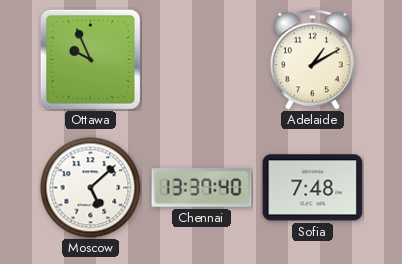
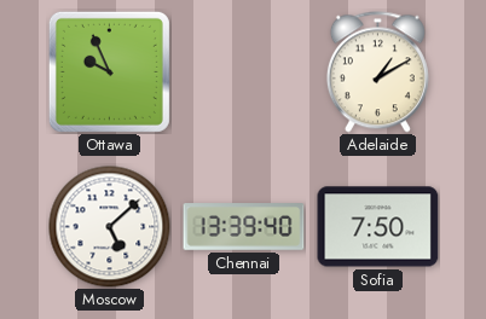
Chennai: 13:37 -> 13:39 (244, 227)
Sofia: 7:48 -> 7:50 (378, 227)
